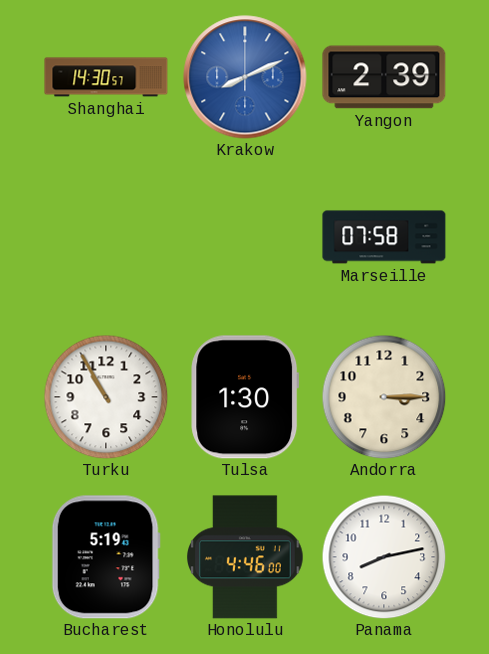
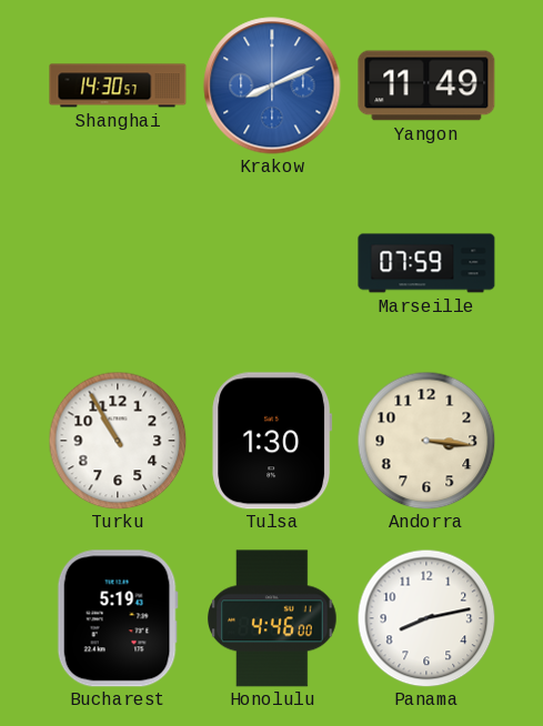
Yangon: 2:39 -> 11:49 (426, 85)
Marseille: 07:58 -> 07:59 (426, 263)
Andorra: 3:15 -> 3:16 (426, 441)
